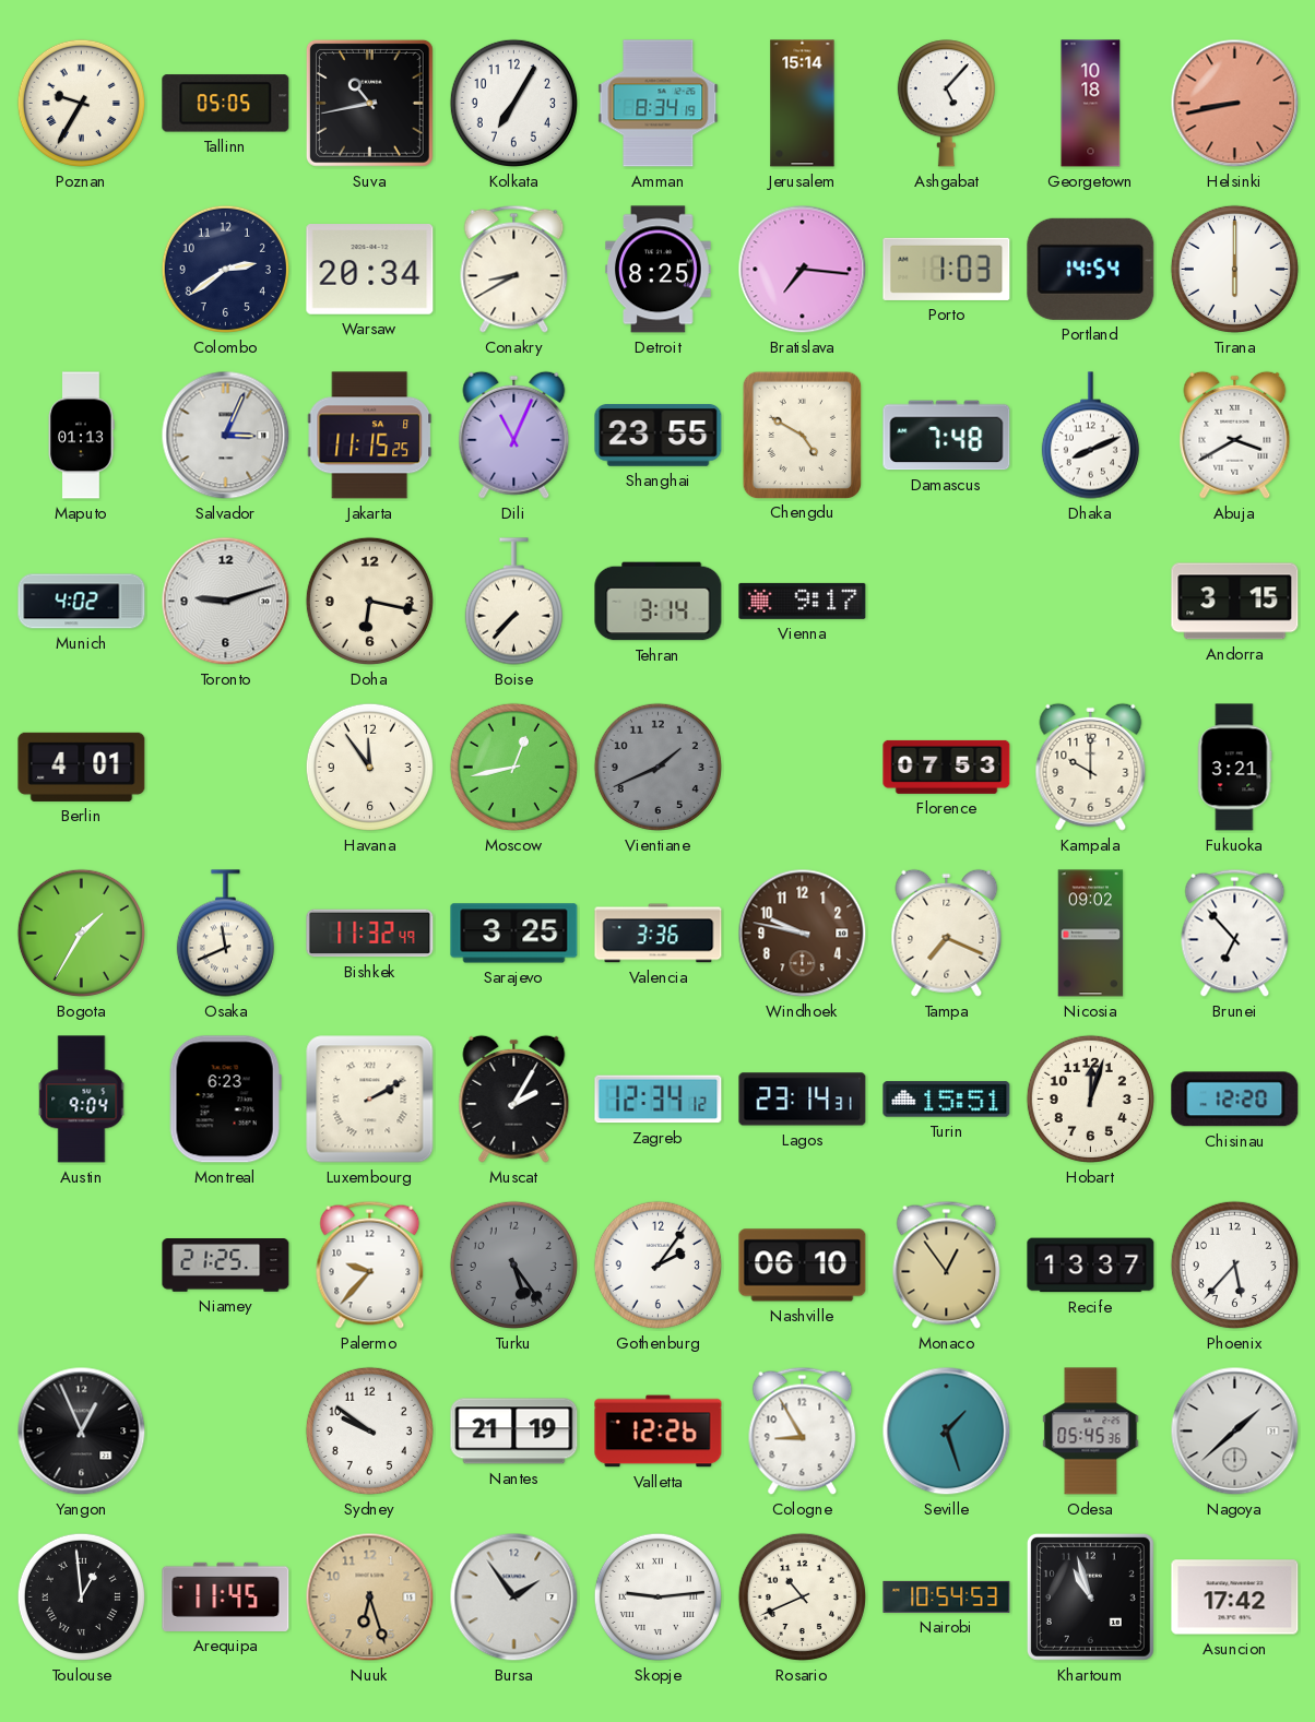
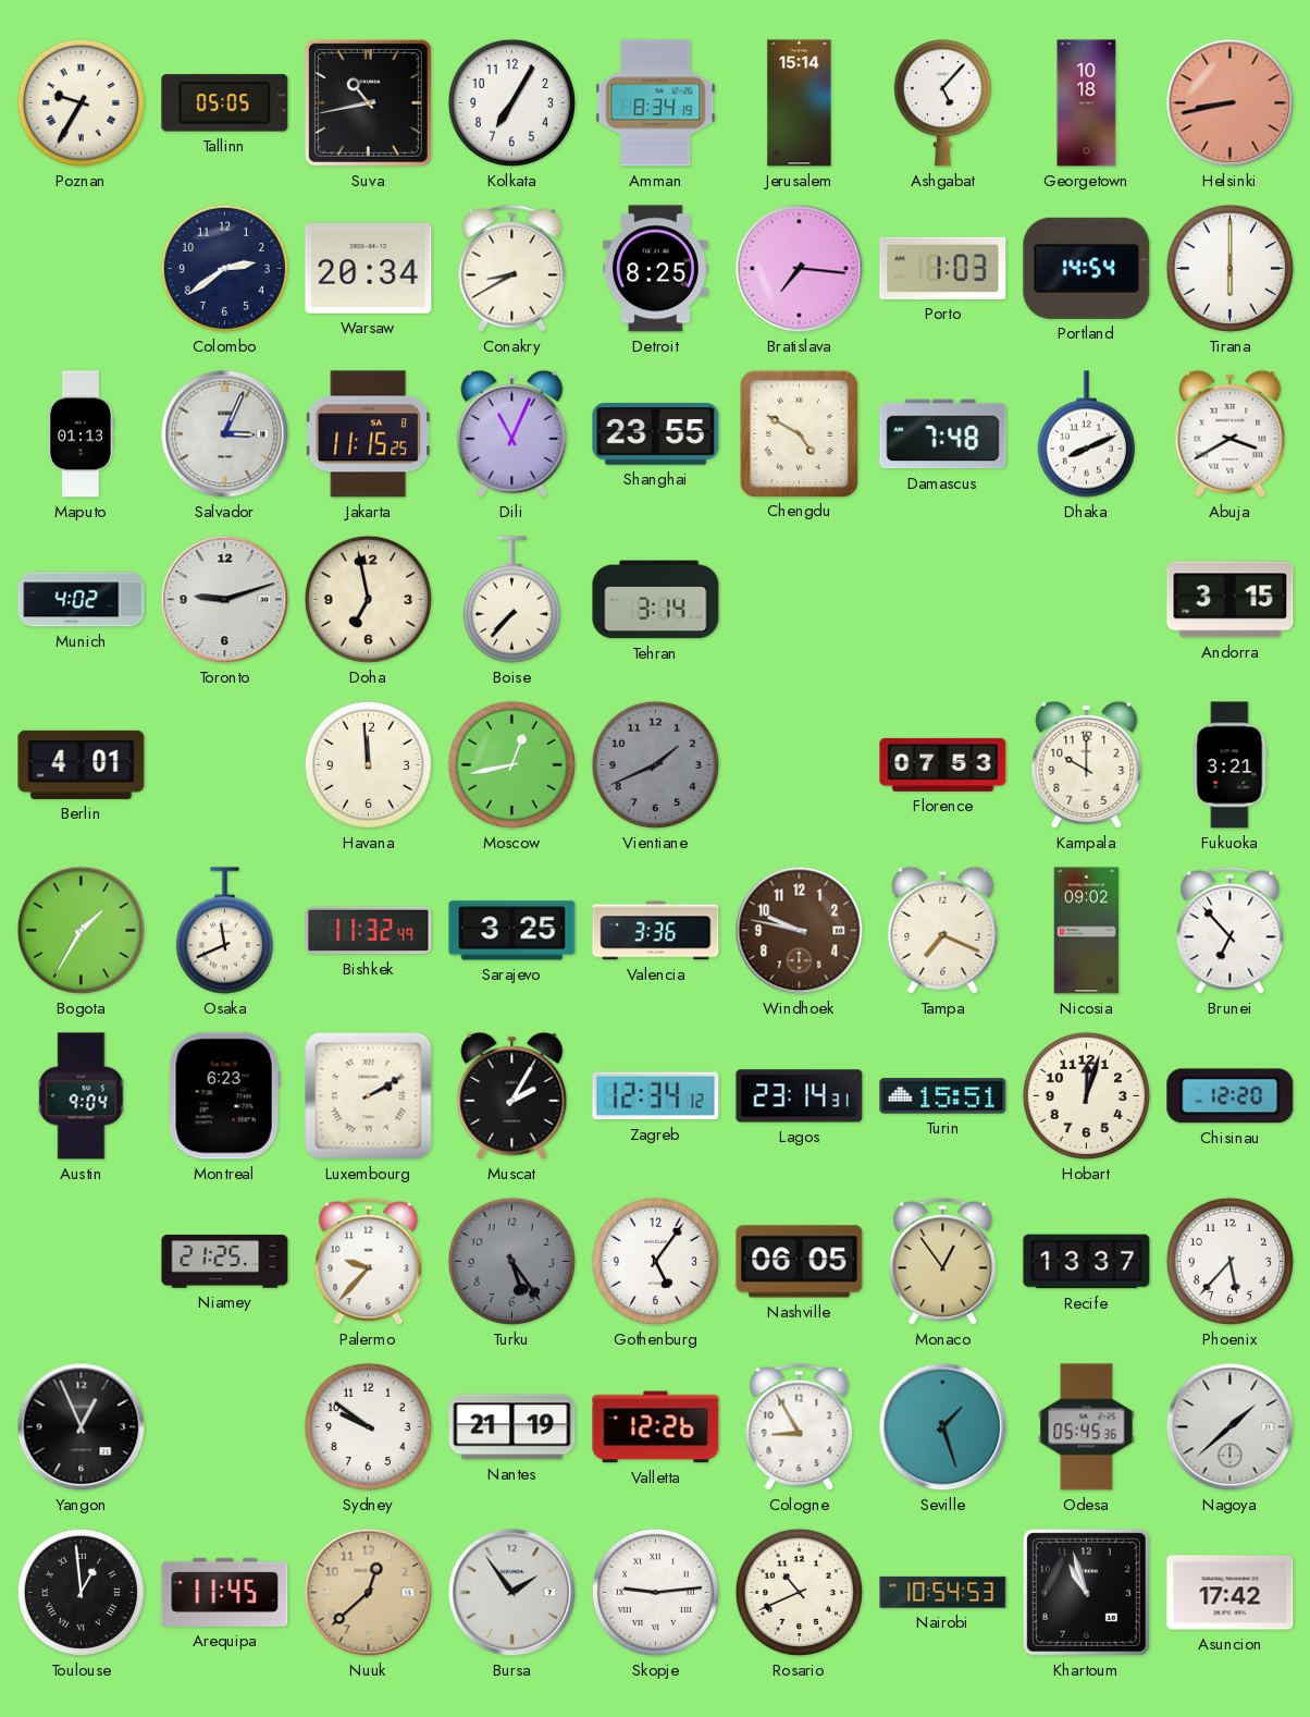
Doha: 6:17 -> 6:58 (368, 599)
Vienna: 9:17 -> none (803, 601)
Havana: 11:54 -> 11:59 (368, 764)
Gothenburg: 2:06 -> 5:06 (655, 1261)
Nashville: 06:10 -> 06:05 (800, 1262)
Nuuk: 6:27 -> 12:38 (369, 1593)
